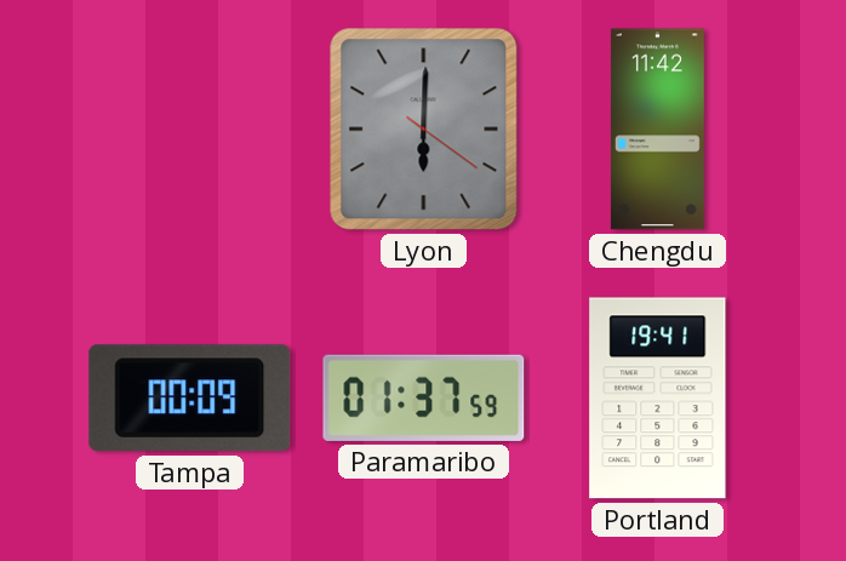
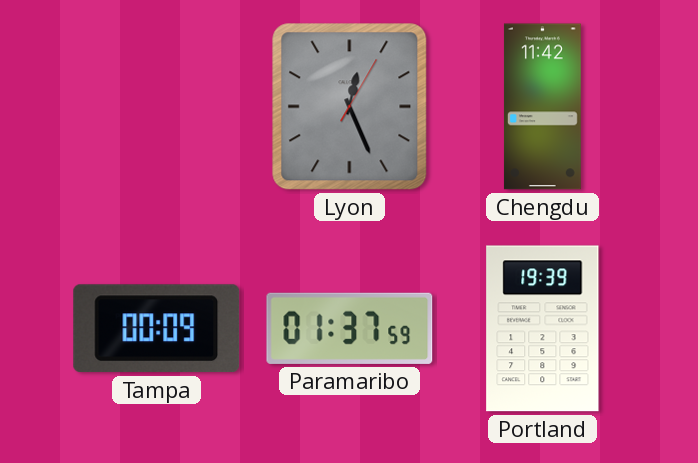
Lyon: 6:00 -> 12:26 (350, 107)
Portland: 19:41 -> 19:39 (543, 329)
